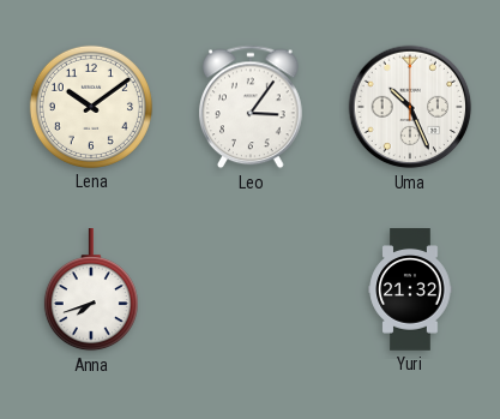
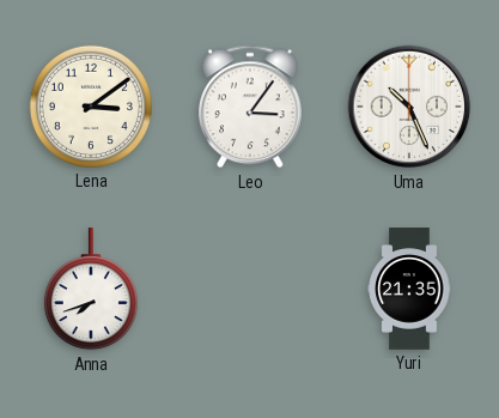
Lena: 10:09 -> 3:09 (91, 107)
Yuri: 21:32 -> 21:35 (409, 289)
